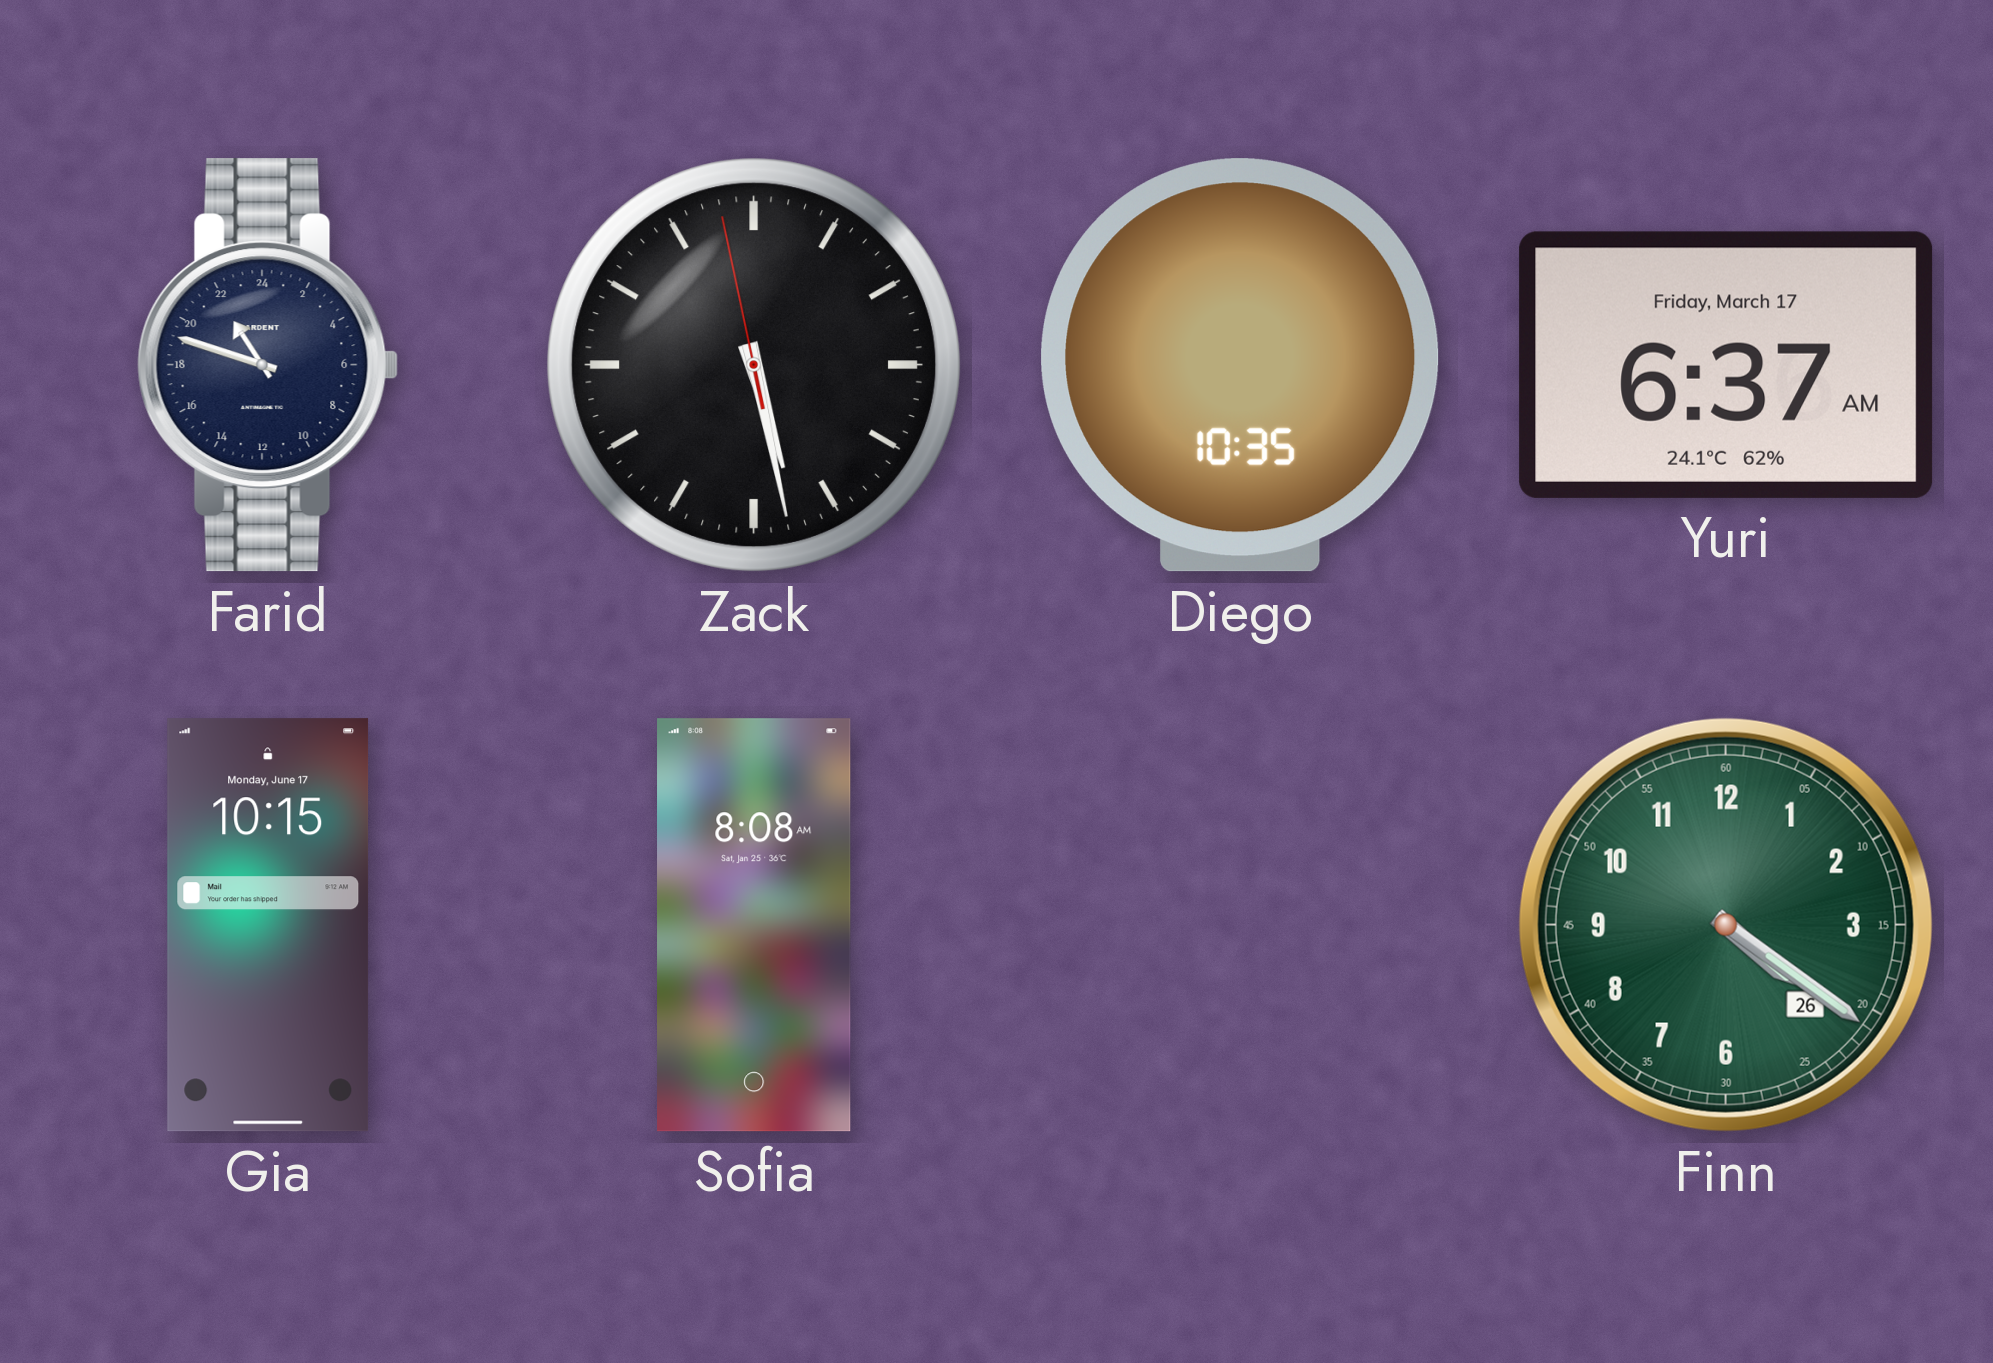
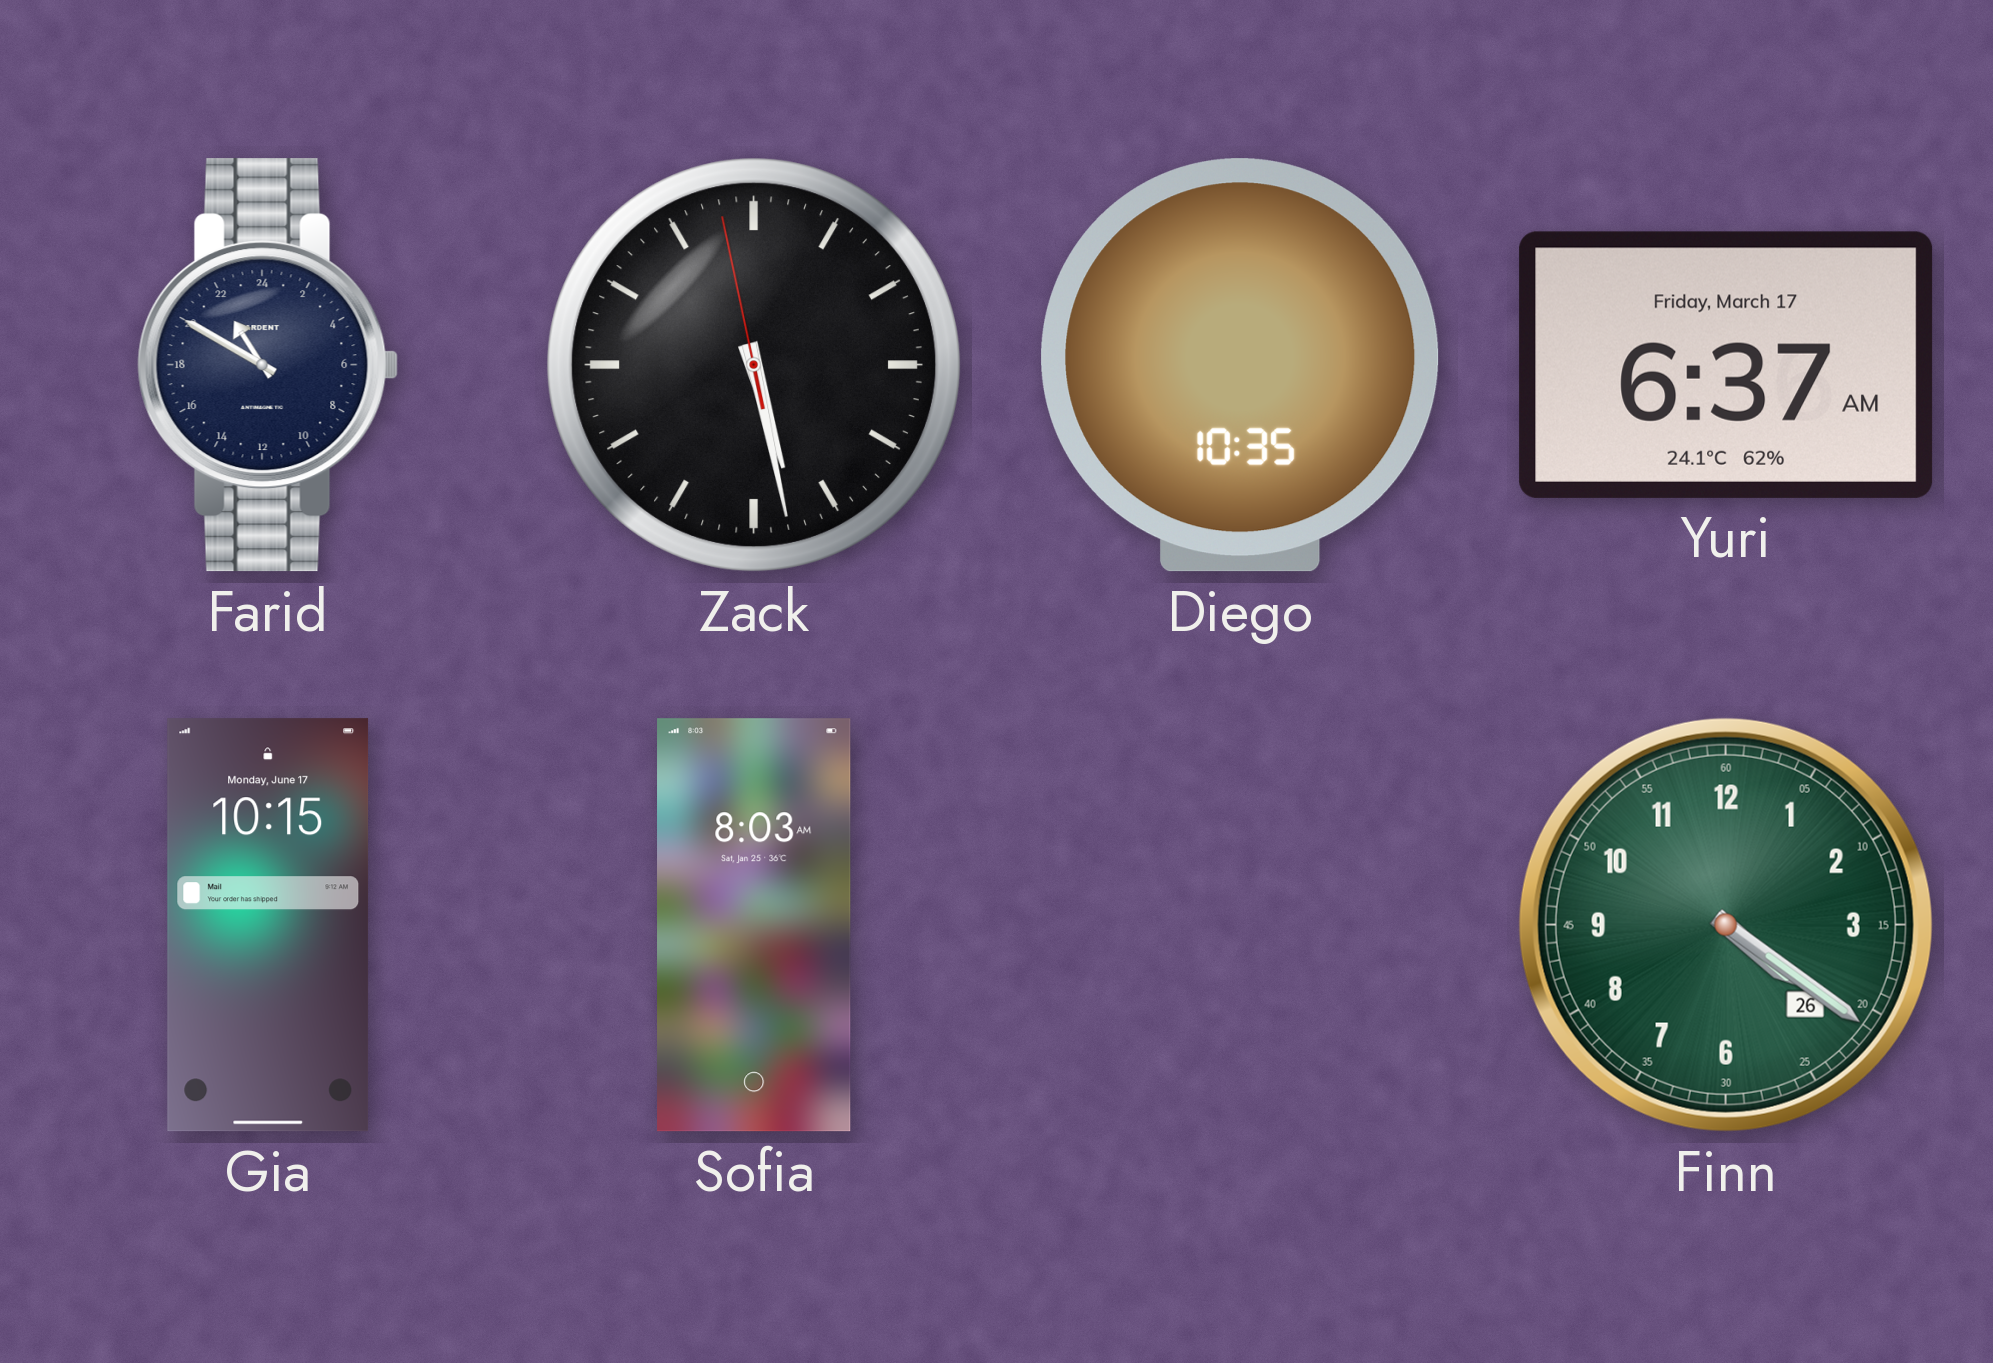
Farid: 21:48 -> 21:50 (268, 365)
Sofia: 8:08 -> 8:03 (754, 925)
